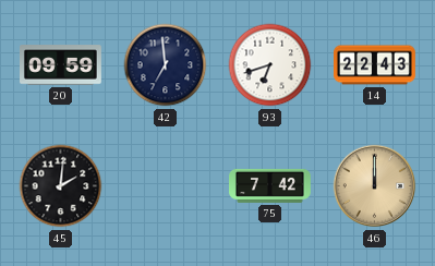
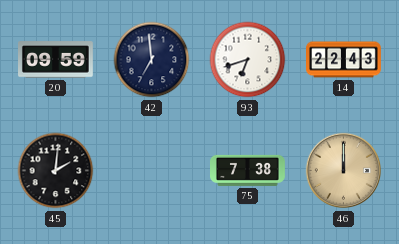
75: 7:42 -> 7:38 (248, 170)
